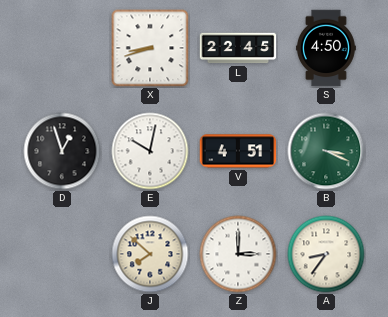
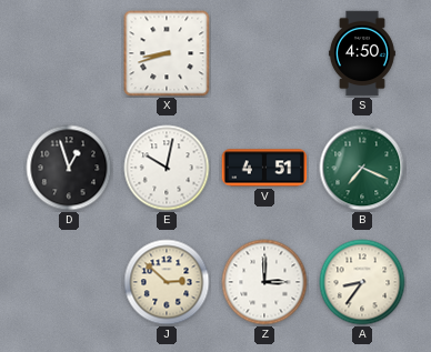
L: 22:45 -> none (238, 48)
B: 3:19 -> 7:19 (362, 168)
J: 7:52 -> 2:52 (167, 282)
